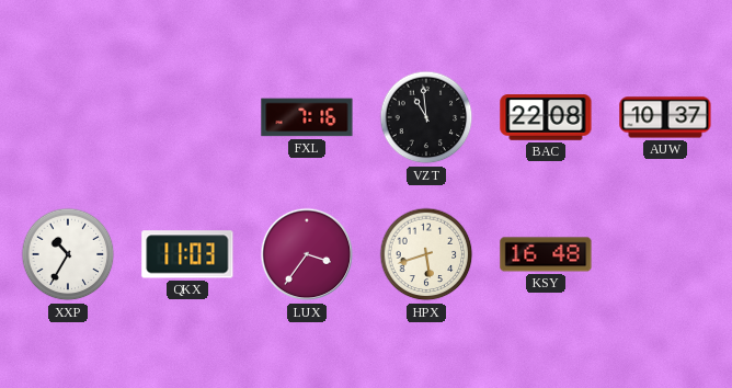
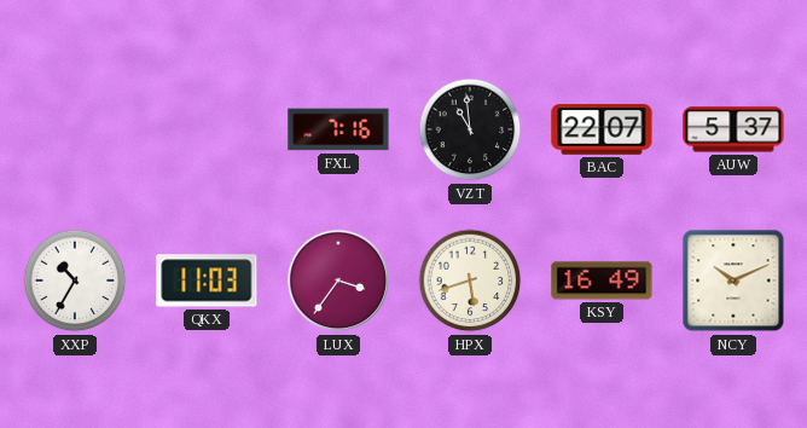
BAC: 22:08 -> 22:07 (602, 129)
AUW: 10:37 -> 5:37 (733, 129)
KSY: 16:48 -> 16:49 (602, 280)
NCY: none -> 10:11 (733, 280)
